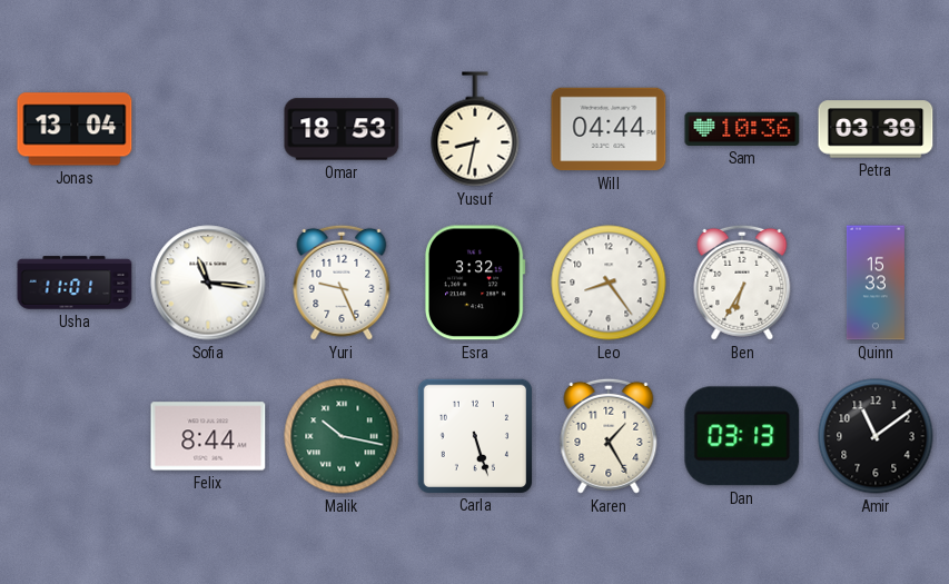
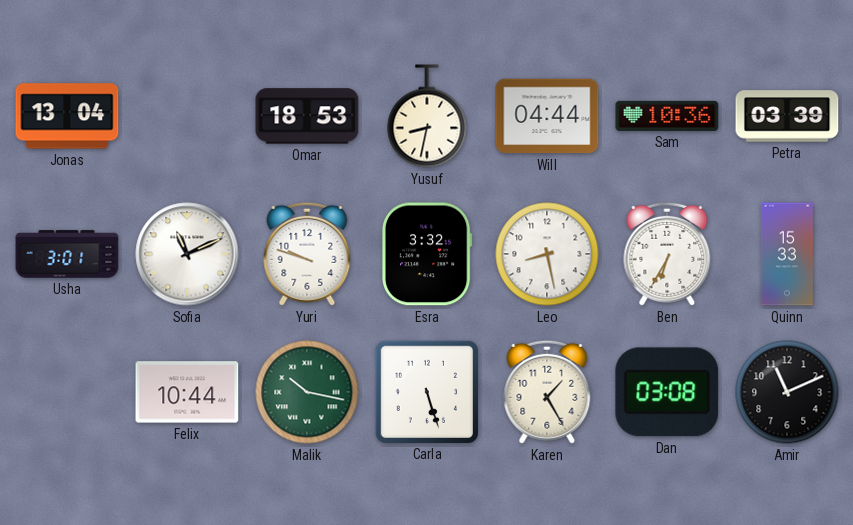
Usha: 11:01 -> 3:01 (67, 254)
Sofia: 11:16 -> 11:11 (187, 254)
Yuri: 9:26 -> 9:48 (307, 254)
Leo: 8:24 -> 8:28 (547, 254)
Felix: 8:44 -> 10:44 (187, 392)
Dan: 03:13 -> 03:08 (667, 392)
Amir: 11:09 -> 11:11 (787, 392)
